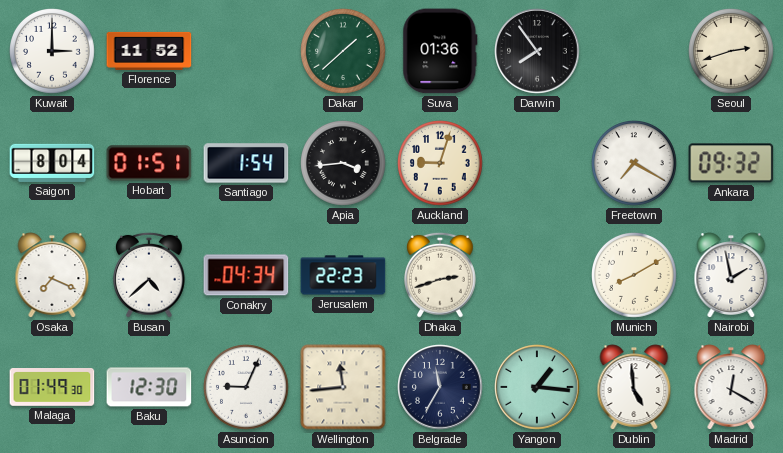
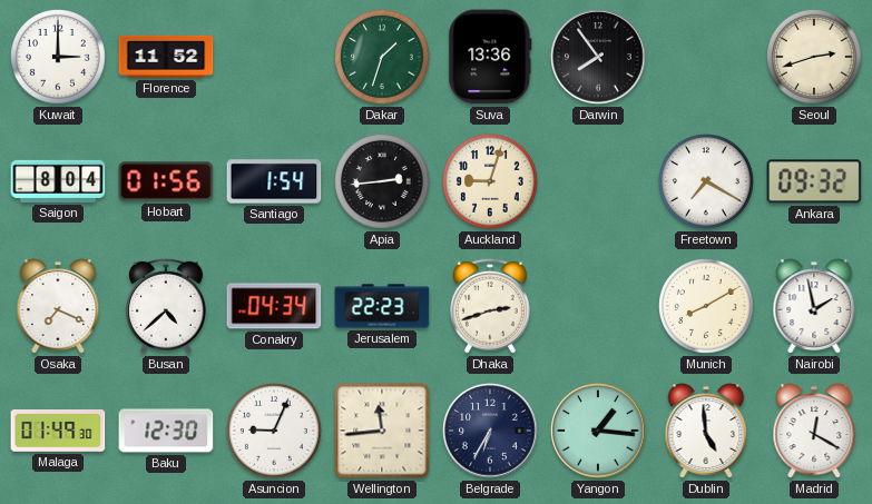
Dakar: 1:38 -> 1:33 (383, 58)
Suva: 01:36 -> 13:36 (490, 57)
Hobart: 01:51 -> 01:56 (166, 181)
Apia: 3:44 -> 2:44 (383, 182)
Belgrade: 11:35 -> 6:35 (490, 431)
